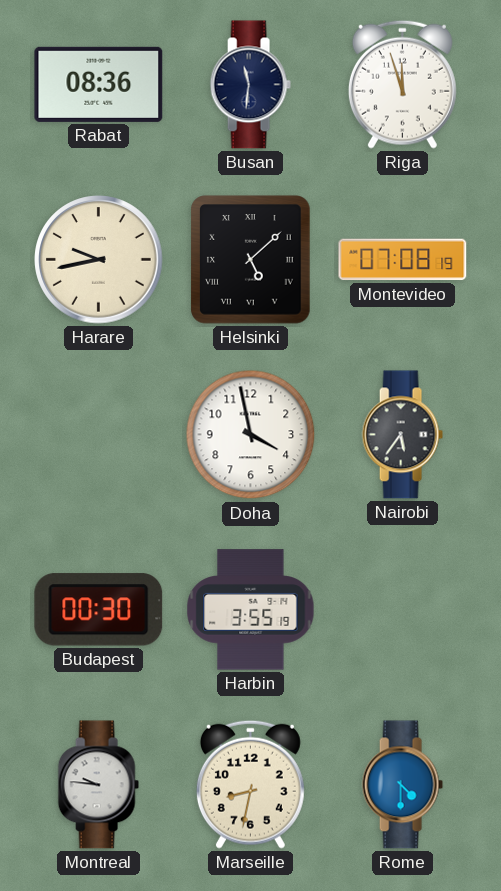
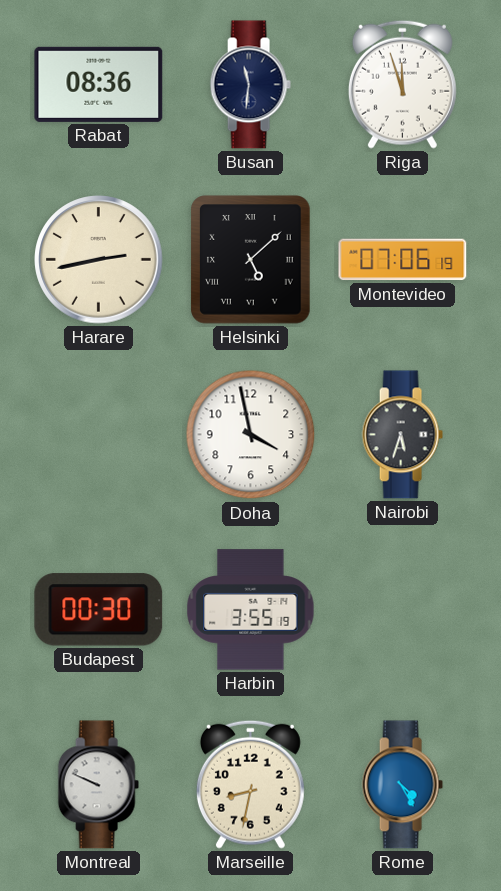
Harare: 9:43 -> 2:43 (99, 260)
Montevideo: 07:08 -> 07:06 (403, 260)
Nairobi: 5:36 -> 5:33 (402, 435)
Montreal: 9:46 -> 9:49 (98, 785)
Rome: 4:30 -> 4:25 (402, 785)
